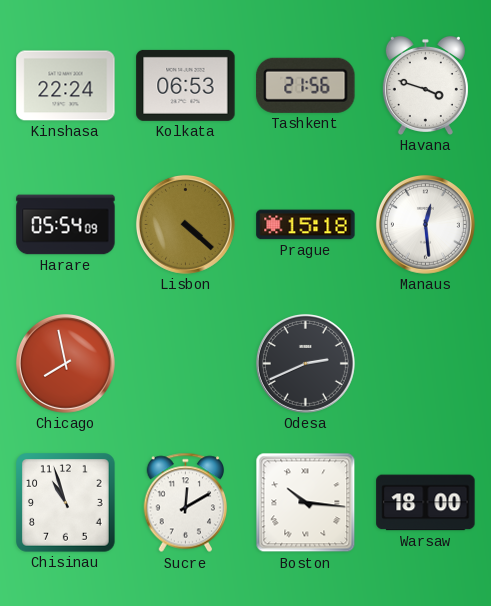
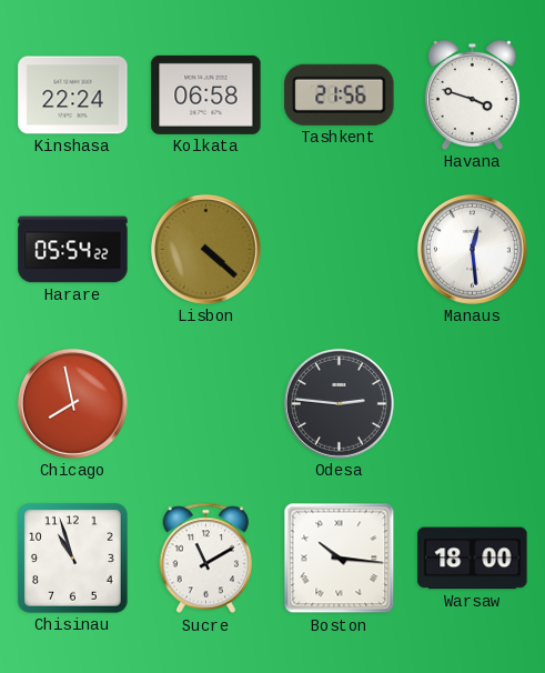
Kolkata: 06:53 -> 06:58 (206, 94)
Harare: 05:54:09 -> 05:54:22 (73, 250)
Prague: 15:18 -> none (306, 225)
Odesa: 2:41 -> 2:46 (339, 403)
Sucre: 12:10 -> 11:10 (206, 559)
